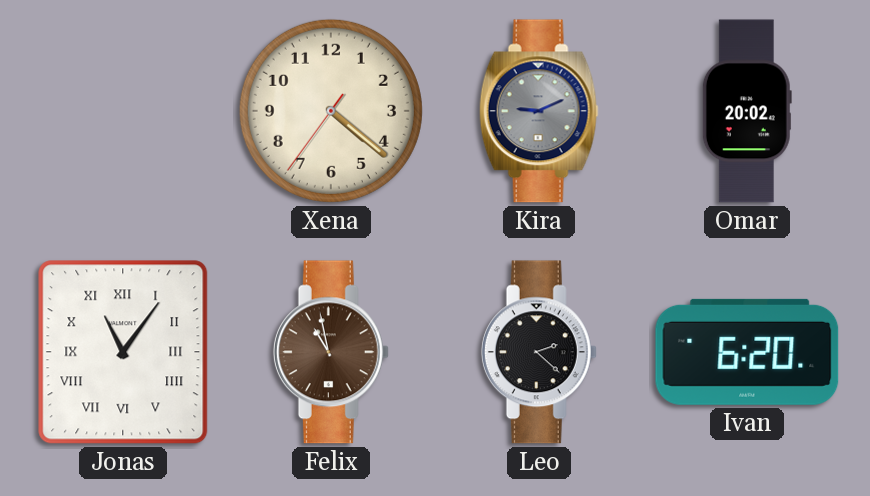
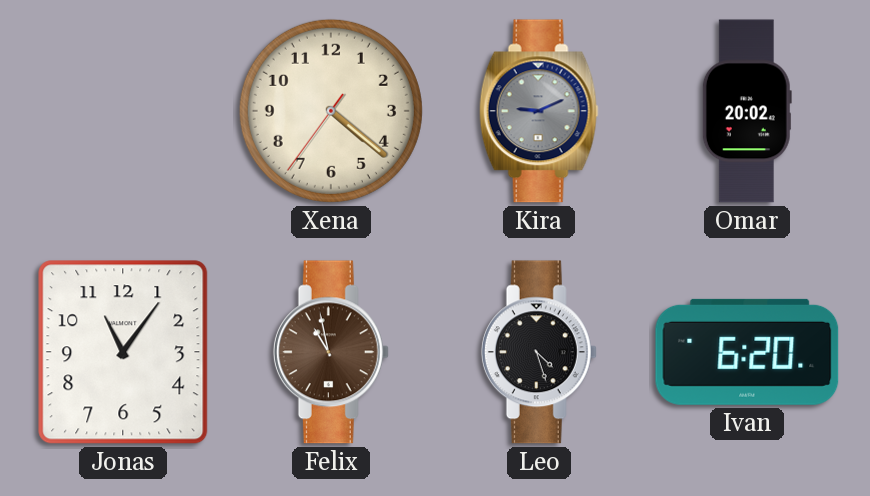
Jonas numerals: Roman -> Arabic (123, 352)
Leo: 2:22 -> 4:27 (539, 352)
